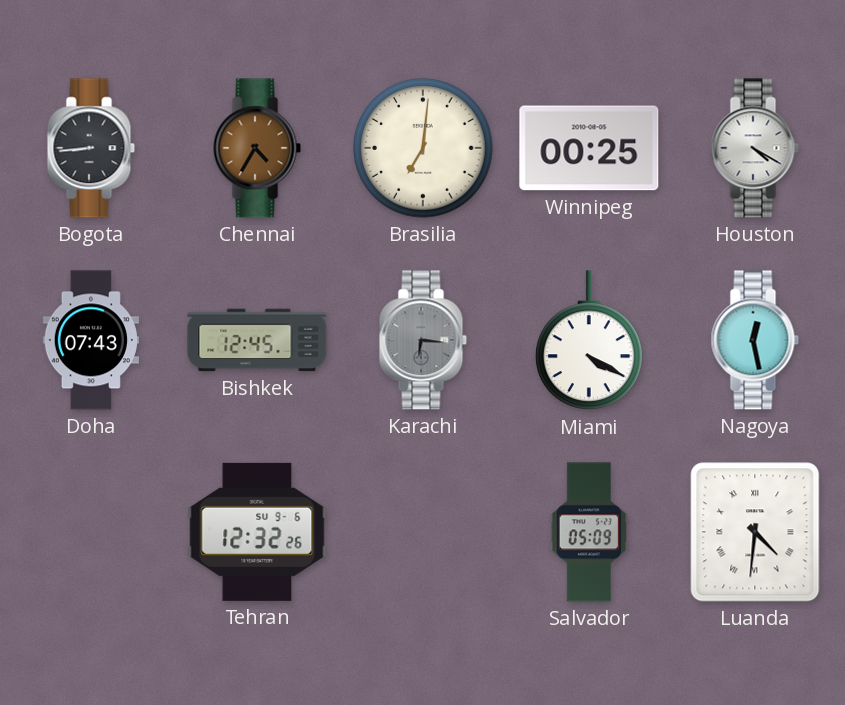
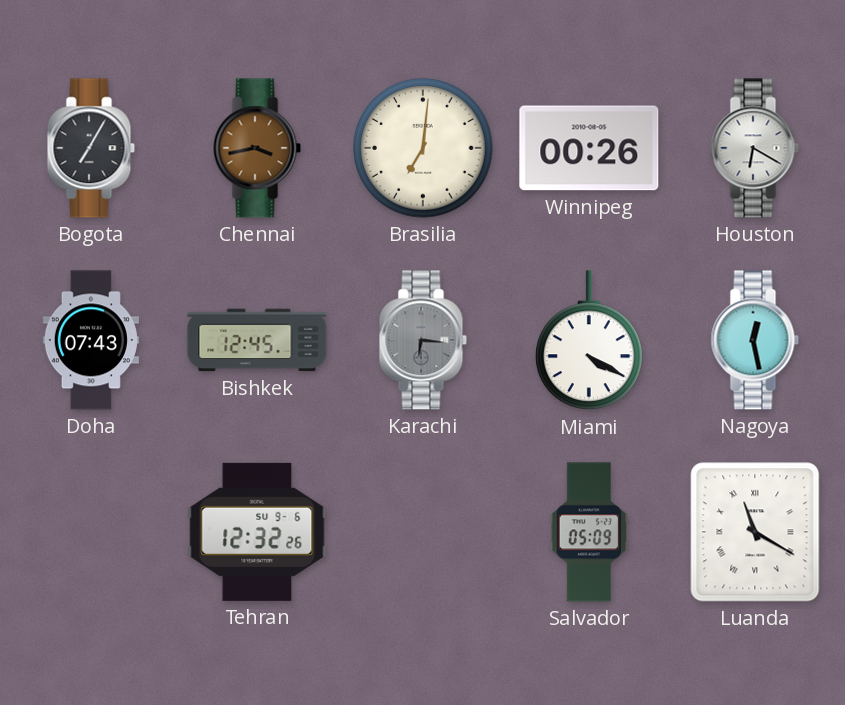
Bogota: 8:44 -> 7:05 (91, 148)
Chennai: 4:35 -> 3:43 (257, 148)
Winnipeg: 00:25 -> 00:26 (589, 148)
Houston: 4:20 -> 6:20 (755, 148)
Luanda: 4:31 -> 11:20 (755, 532)
